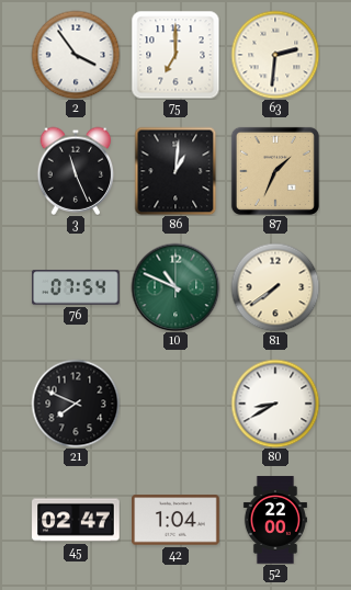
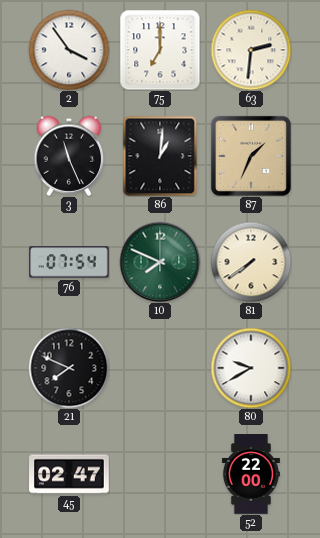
10: 10:49 -> 7:49 (160, 262)
80: 8:40 -> 9:40 (251, 368)
42: 1:04 -> none (175, 520)
